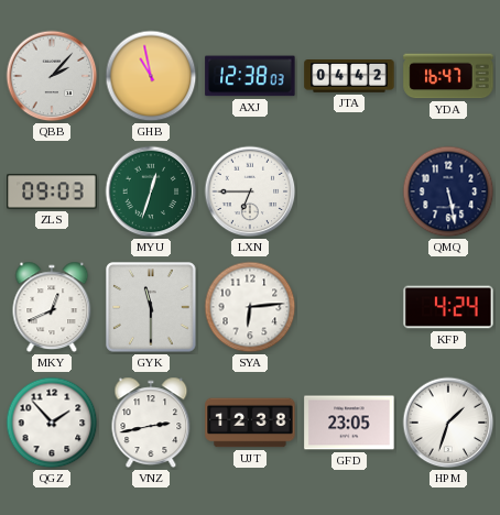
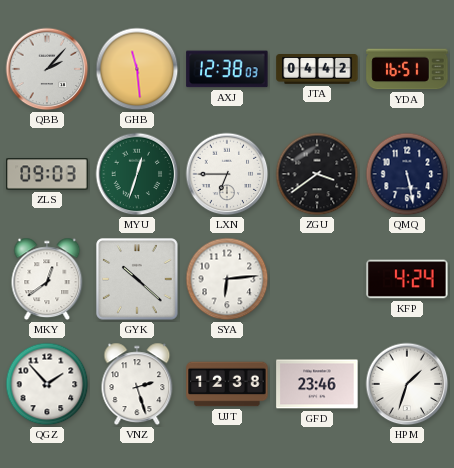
GHB: 10:58 -> 11:29 (137, 69)
YDA: 16:47 -> 16:51 (407, 69)
ZGU: none -> 3:39 (317, 174)
MKY: 12:41 -> 12:39 (47, 279)
GYK: 11:30 -> 10:22 (137, 279)
VNZ: 2:43 -> 2:27 (137, 384)
GFD: 23:05 -> 23:46 (317, 384)
